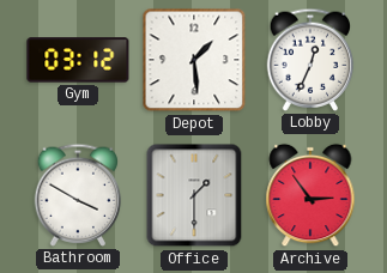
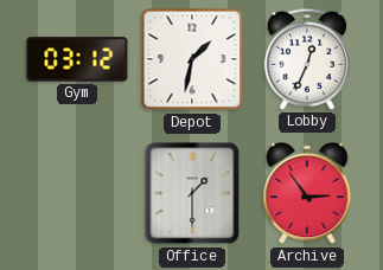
Depot: 1:29 -> 1:32 (192, 59)
Bathroom: 3:50 -> none (78, 195)
